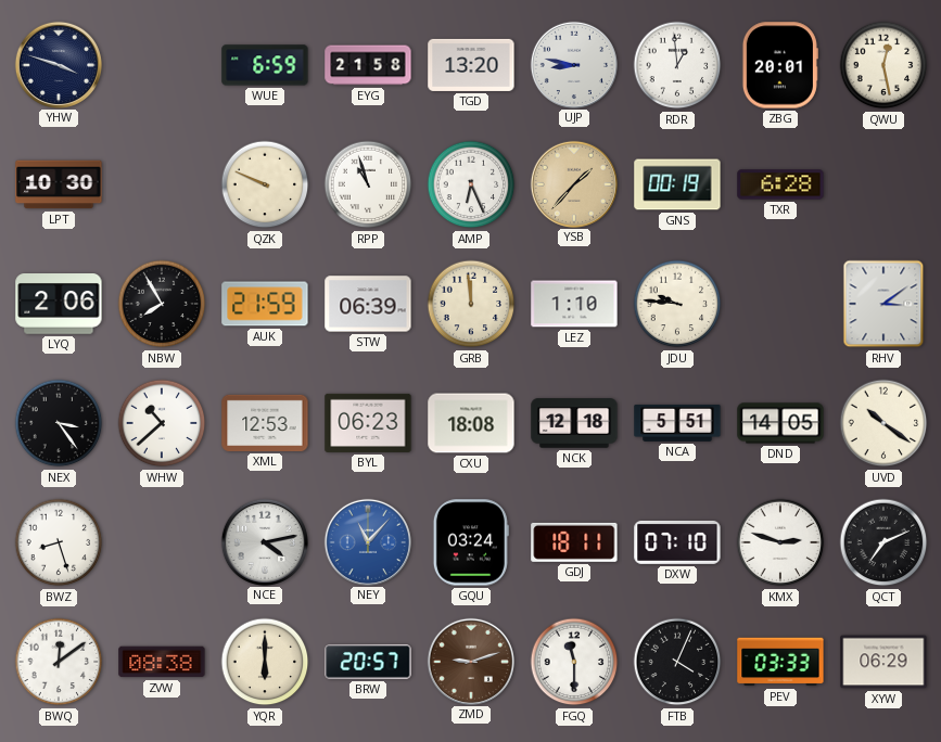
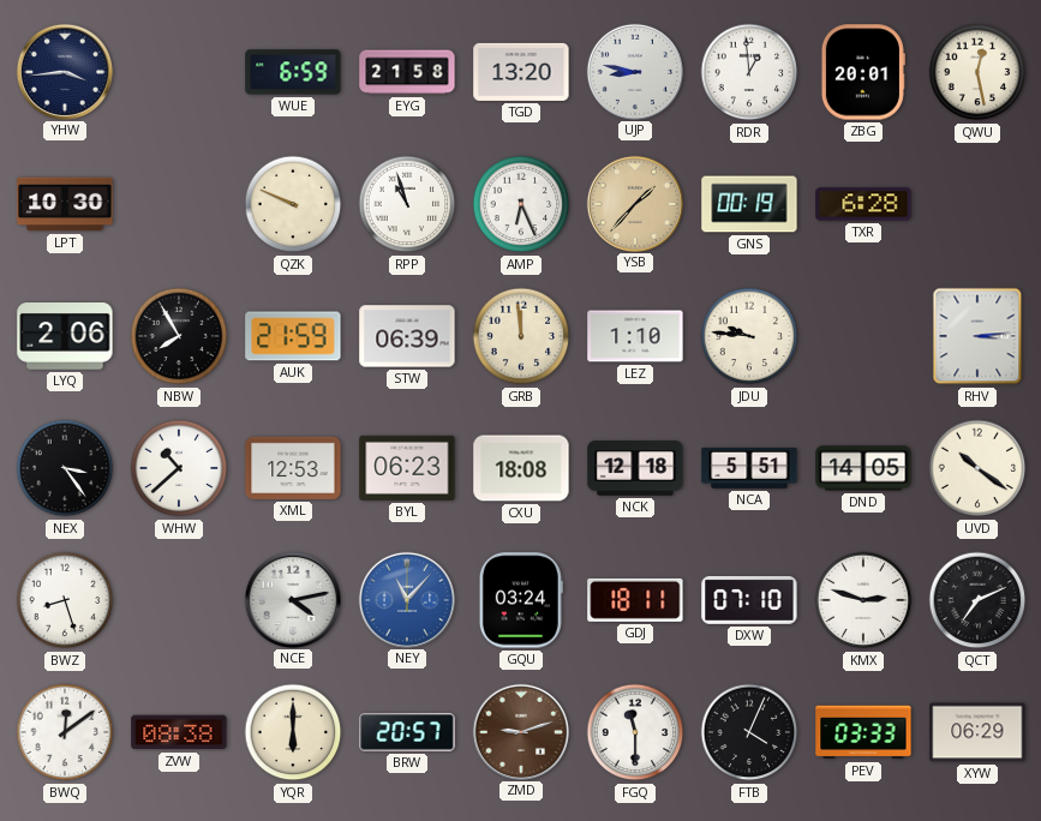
YHW: 3:48 -> 3:44 (64, 71)
RHV: 3:09 -> 3:14 (977, 336)
